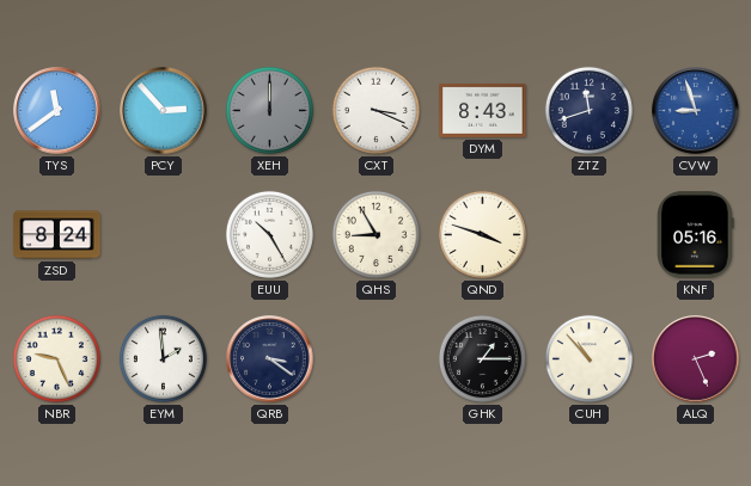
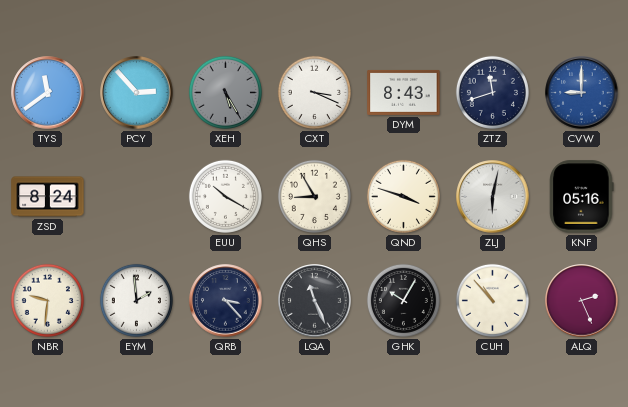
XEH: 12:00 -> 5:25 (225, 92)
CVW: 8:57 -> 9:00 (582, 93)
EUU: 10:25 -> 10:20 (225, 196)
ZLJ: none -> 6:02 (493, 197)
NBR: 9:26 -> 9:31 (47, 300)
QRB: 3:21 -> 3:23 (226, 301)
LQA: none -> 11:26 (315, 301)
GHK: 1:15 -> 10:05 (403, 300)
